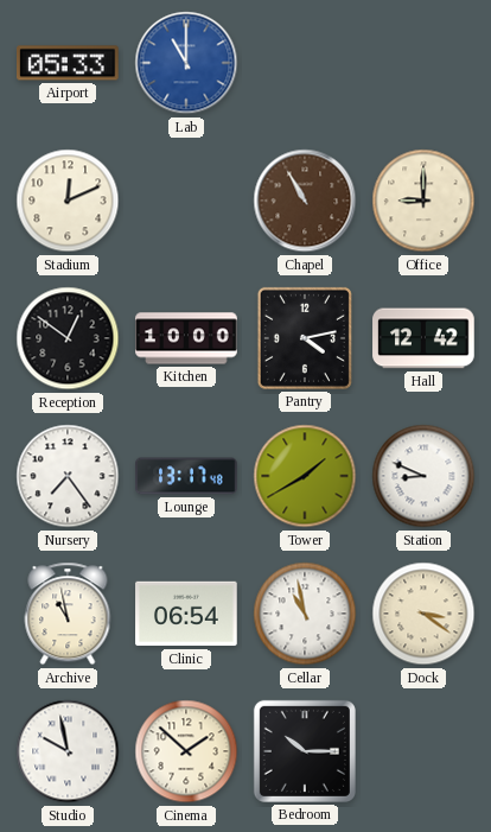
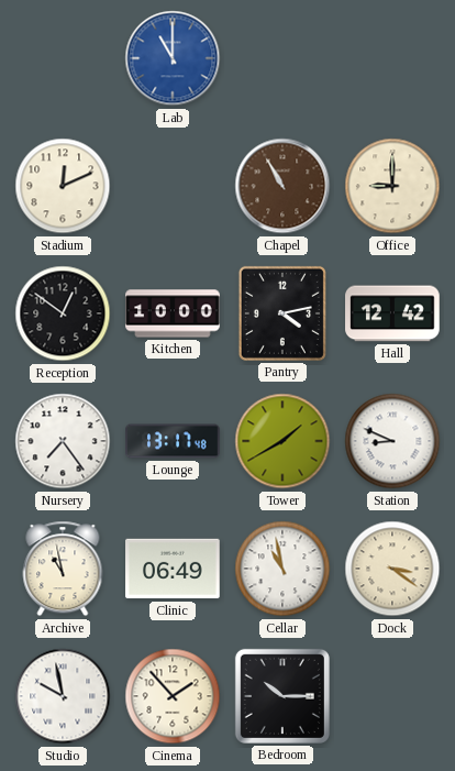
Airport: 05:33 -> none (69, 63)
Clinic: 06:54 -> 06:49 (173, 569)
Cinema: 1:52 -> 1:53 (173, 696)
